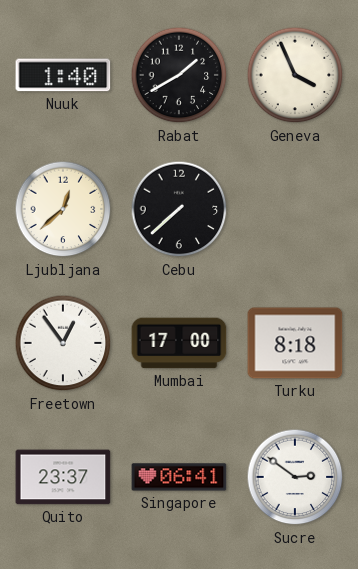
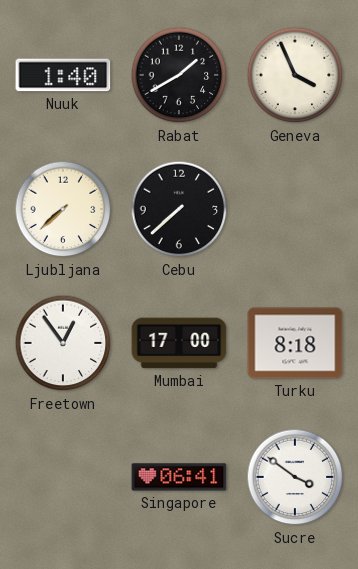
Ljubljana: 12:38 -> 7:38 (63, 209)
Quito: 23:37 -> none (63, 477)
Sucre: 2:51 -> 3:51 (295, 477)
